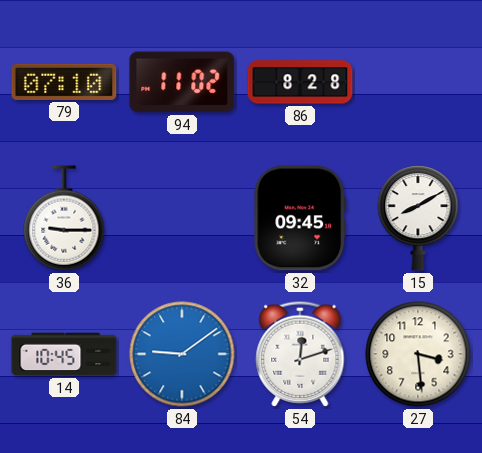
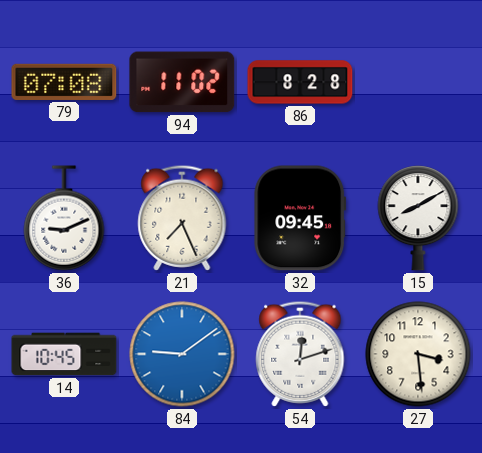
79: 07:10 -> 07:08 (64, 82)
36: 9:15 -> 9:11 (64, 218)
21: none -> 7:26 (182, 218)
